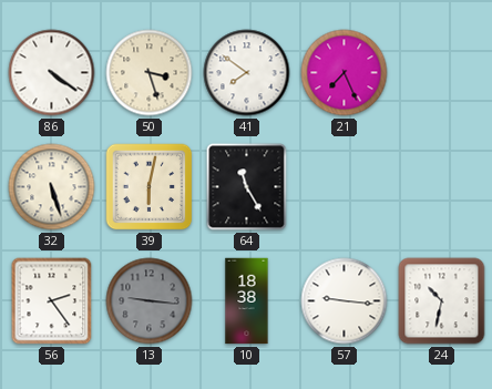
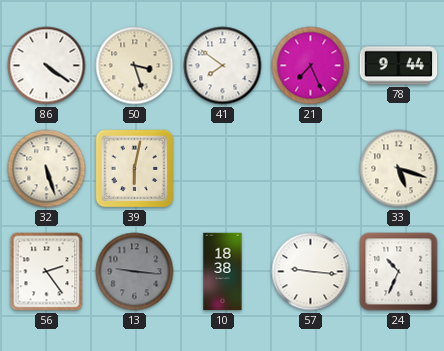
78: none -> 9:44 (399, 66)
64: 11:25 -> none (247, 187)
33: none -> 5:18 (399, 169)
24: 10:32 -> 10:34 (399, 272)
